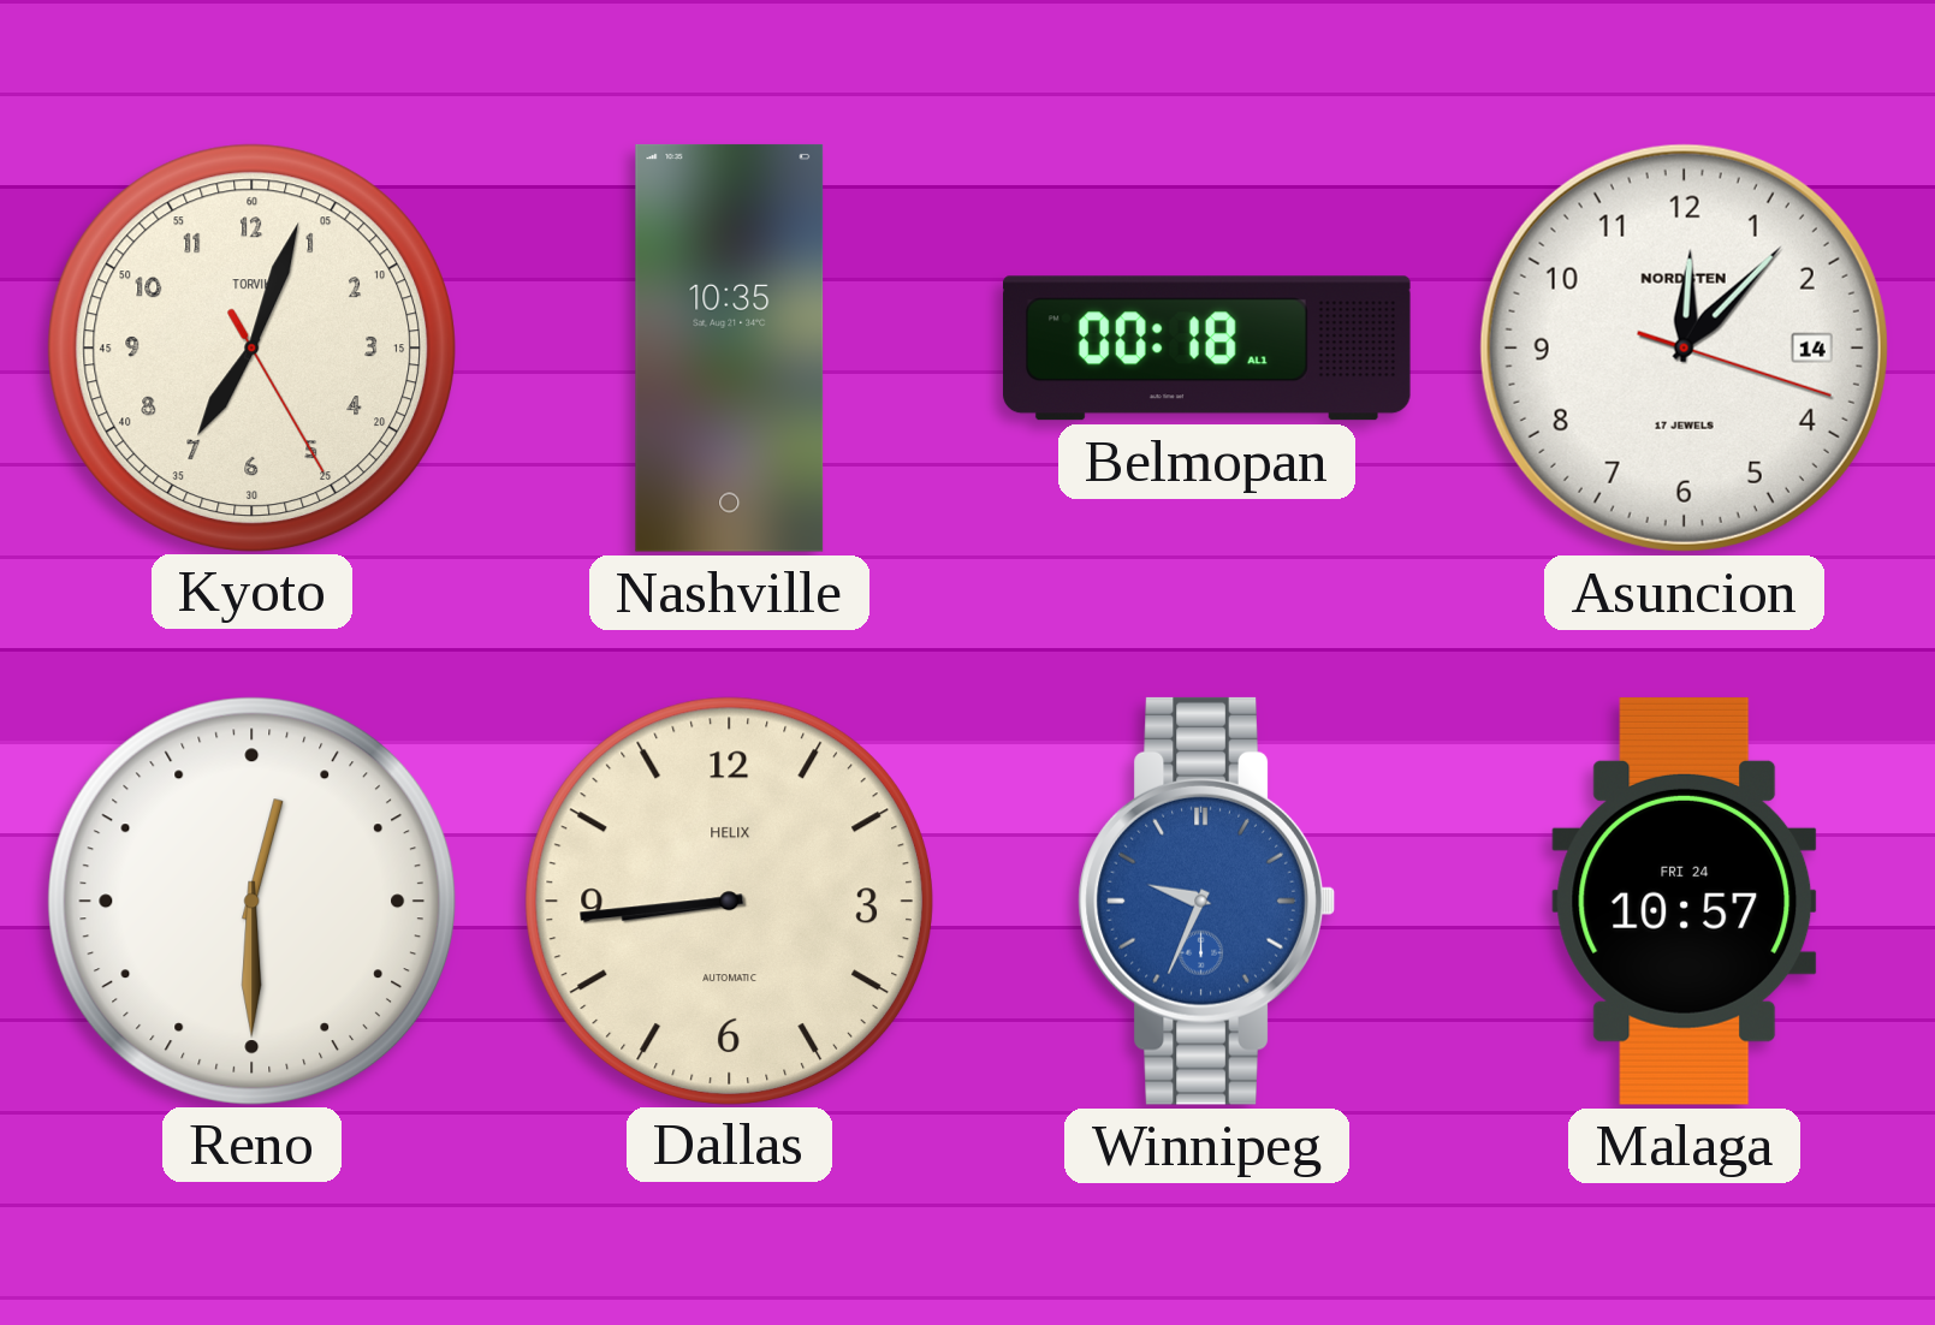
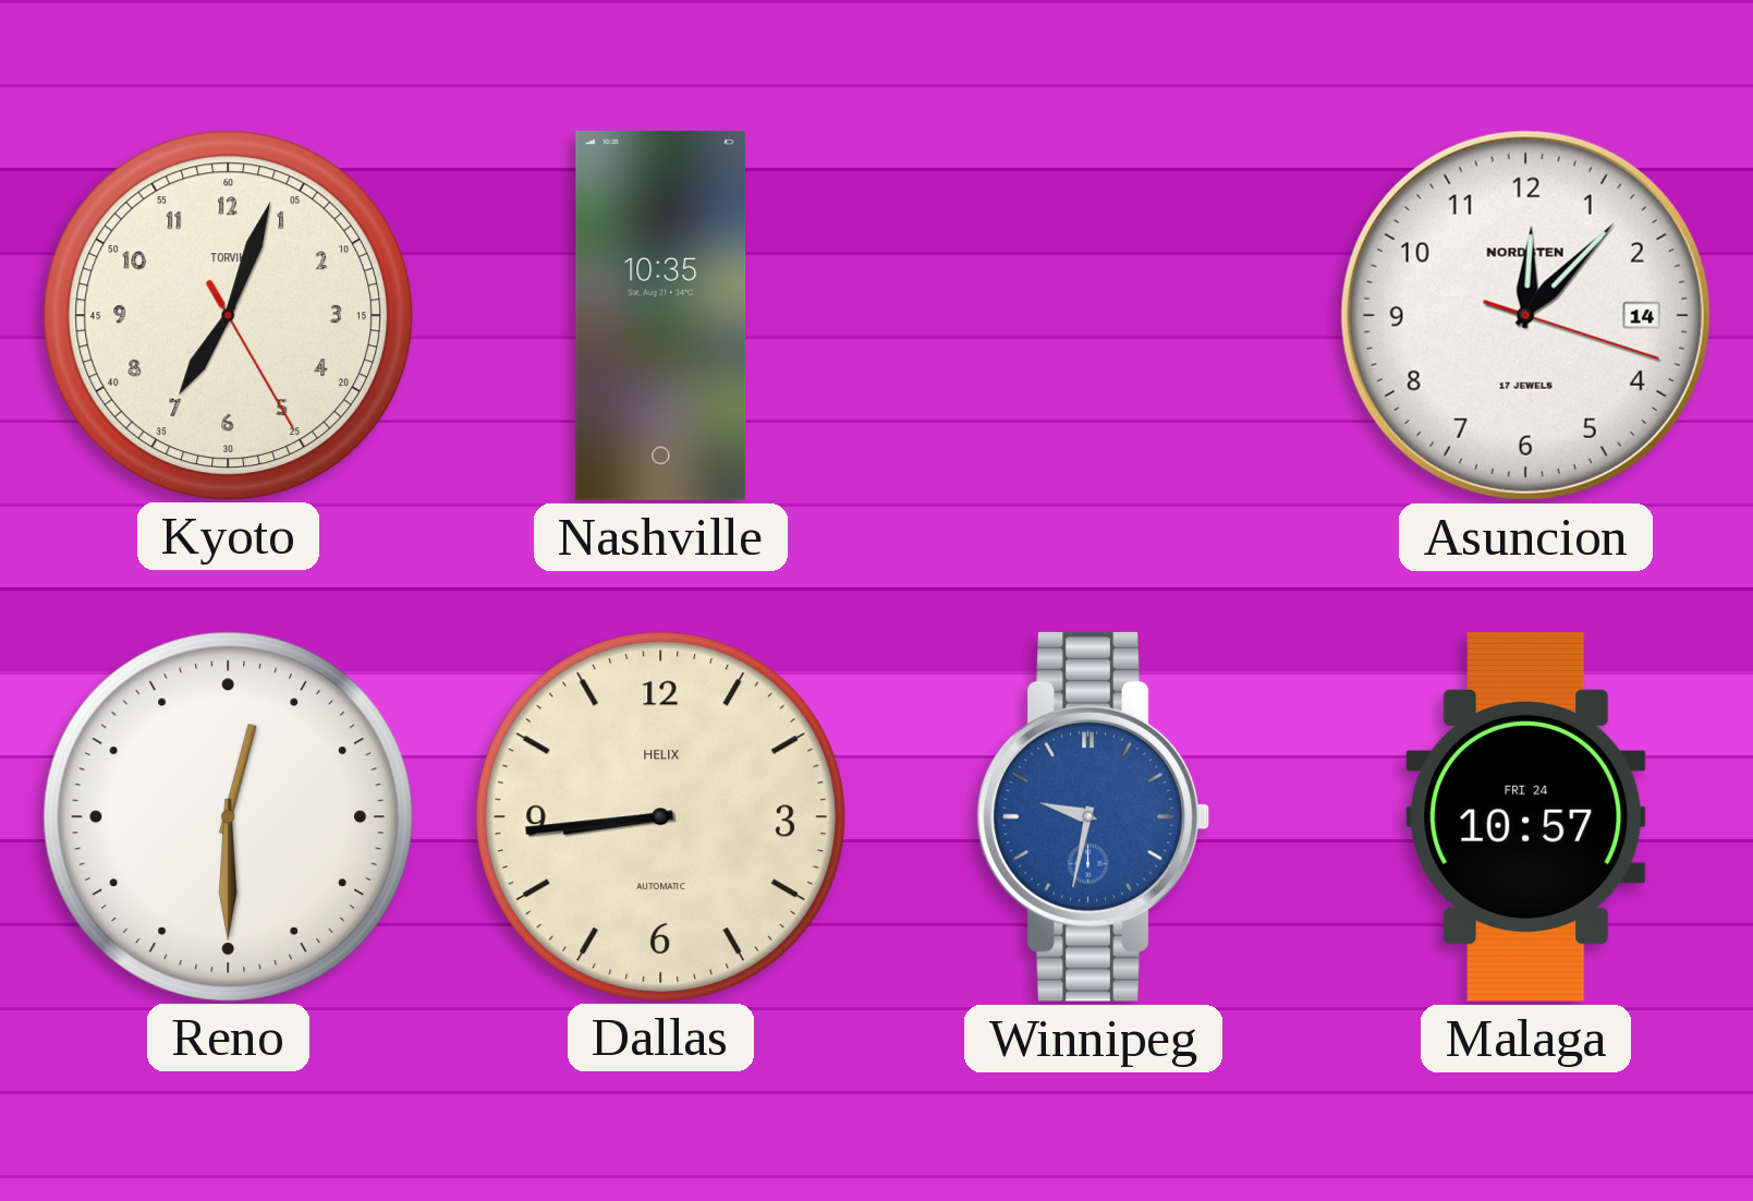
Belmopan: 00:18 -> none (1206, 349)
Winnipeg: 9:34 -> 9:32 (1093, 816)
